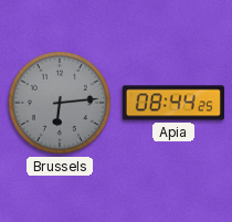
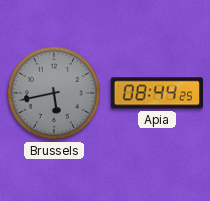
Brussels: 6:14 -> 5:43 (54, 93)
